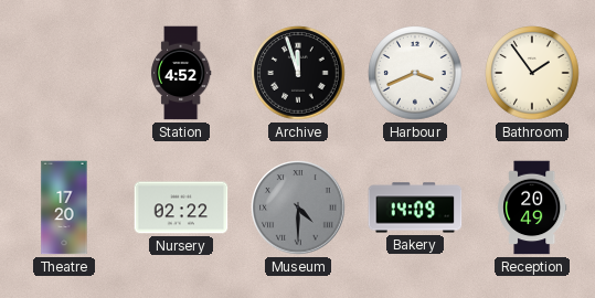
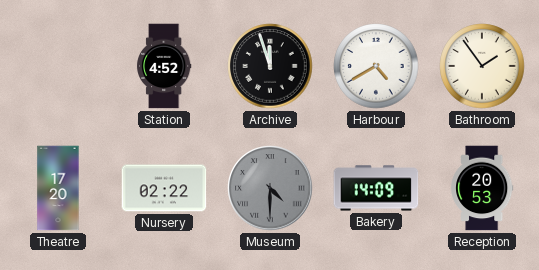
Harbour: 3:41 -> 4:40 (376, 66)
Reception: 20:49 -> 20:53 (482, 188)
